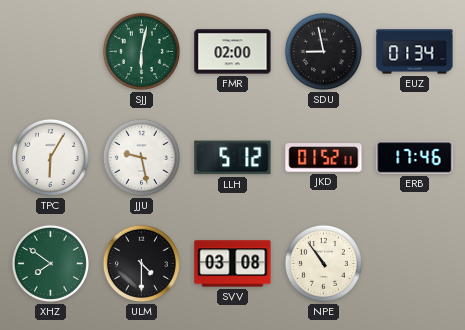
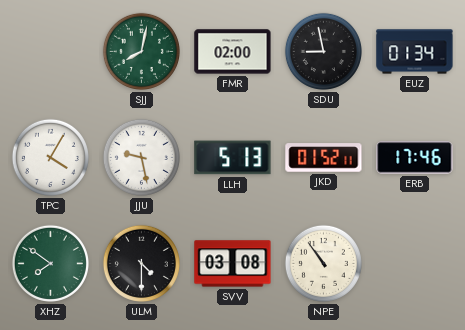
SJJ: 6:02 -> 8:02 (141, 51)
TPC: 6:05 -> 4:05 (50, 157)
LLH: 5:12 -> 5:13 (233, 158)
